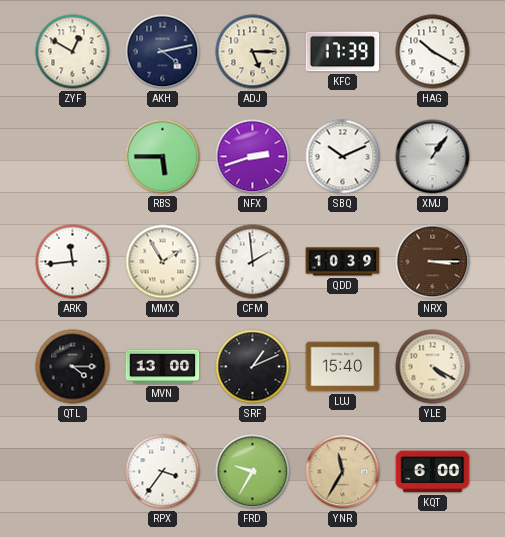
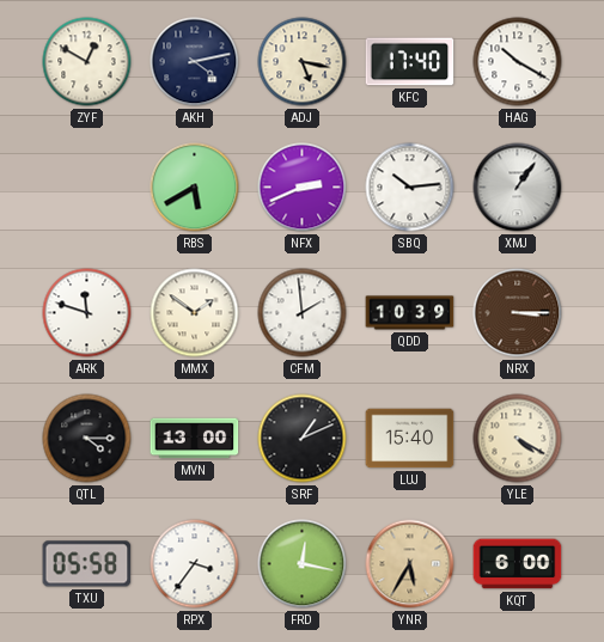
ADJ: 5:15 -> 5:17 (303, 62)
KFC: 17:39 -> 17:40 (410, 62)
RBS: 5:45 -> 5:40 (195, 188)
NFX: 2:42 -> 2:41 (303, 188)
SBQ: 10:11 -> 10:14 (410, 188)
ARK: 11:44 -> 11:48 (87, 313)
MMX: 1:55 -> 1:51 (195, 313)
TXU: none -> 05:58 (87, 564)
FRD: 9:35 -> 12:17 (303, 564)
YNR: 11:35 -> 5:35 (410, 564)
